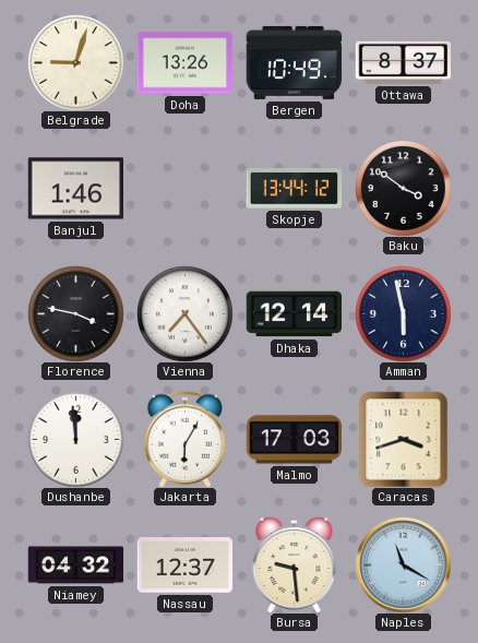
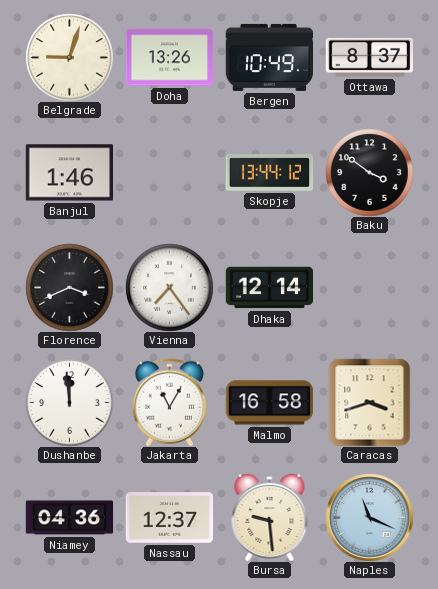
Florence: 3:47 -> 3:41 (69, 287)
Amman: 5:58 -> none (403, 313)
Jakarta: 6:05 -> 11:05 (169, 402)
Malmo: 17:03 -> 16:58 (269, 403)
Niamey: 04:32 -> 04:36 (69, 518)
Naples: 11:20 -> 11:19 (369, 517)
